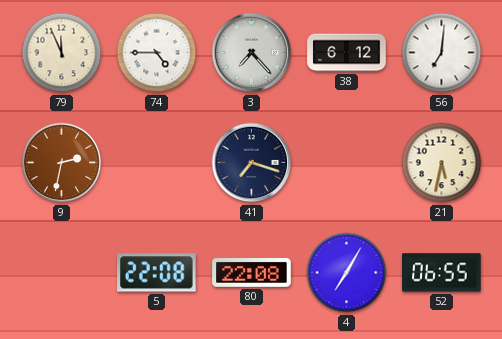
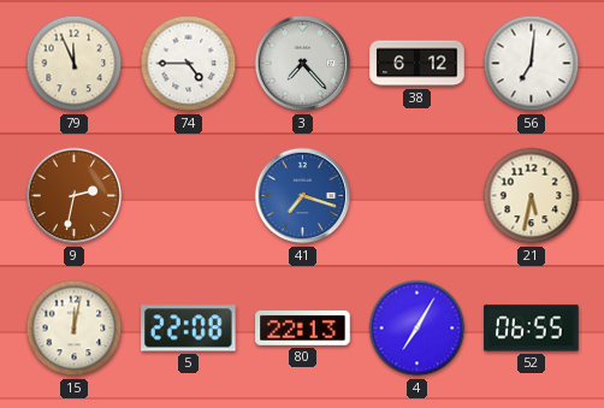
41 dial: navy -> blue (303, 196)
15: none -> 12:02 (75, 329)
80: 22:08 -> 22:13 (303, 329)
